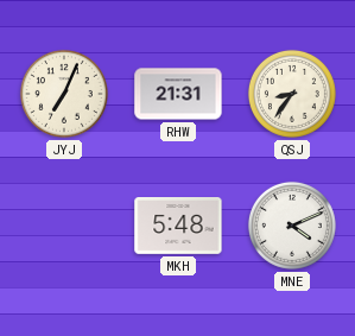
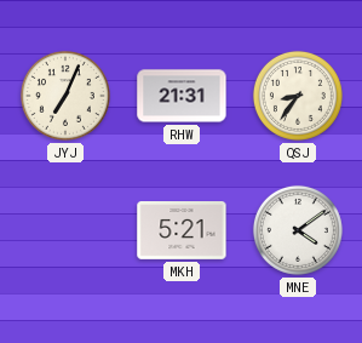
MKH: 5:48 -> 5:21 (182, 231)
MNE: 4:11 -> 4:09 (298, 230)
